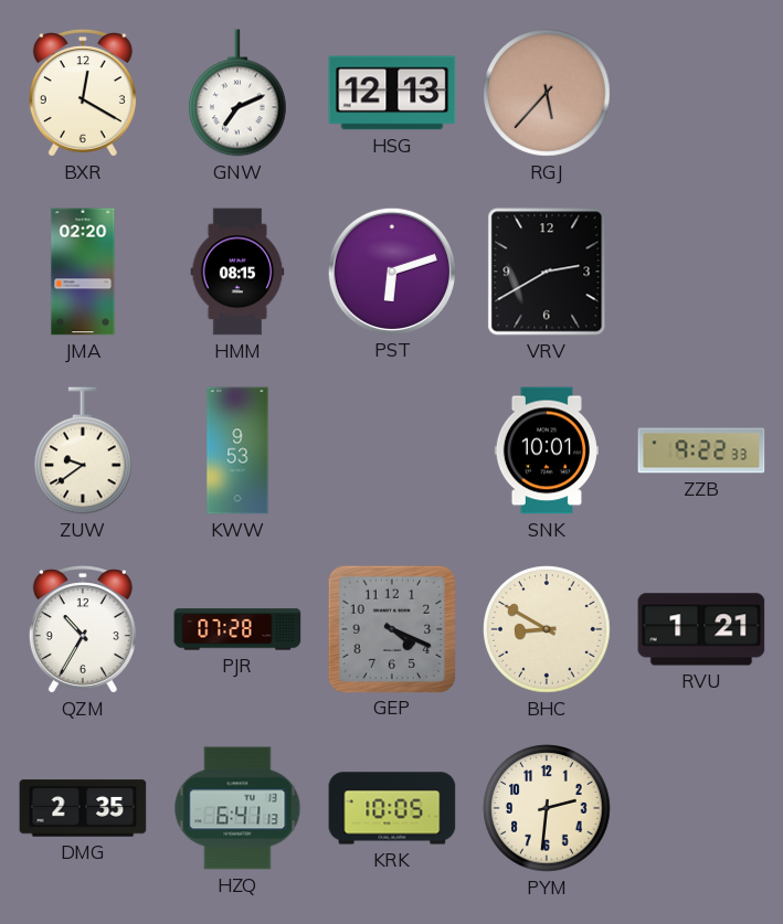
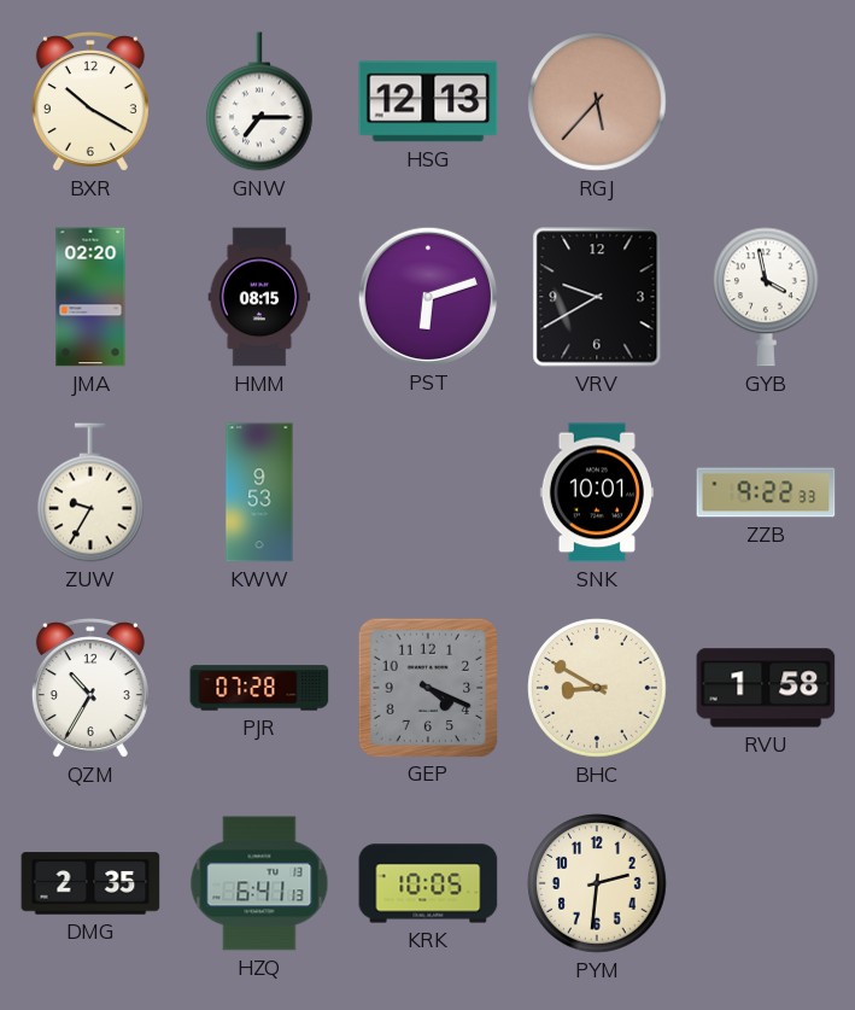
BXR: 12:20 -> 10:20 (90, 101)
GNW: 7:11 -> 7:15 (260, 101)
VRV: 2:40 -> 9:40 (597, 297)
GYB: none -> 3:58 (767, 297)
ZUW: 9:39 -> 9:35 (92, 492)
RVU: 1:21 -> 1:58 (766, 688)
